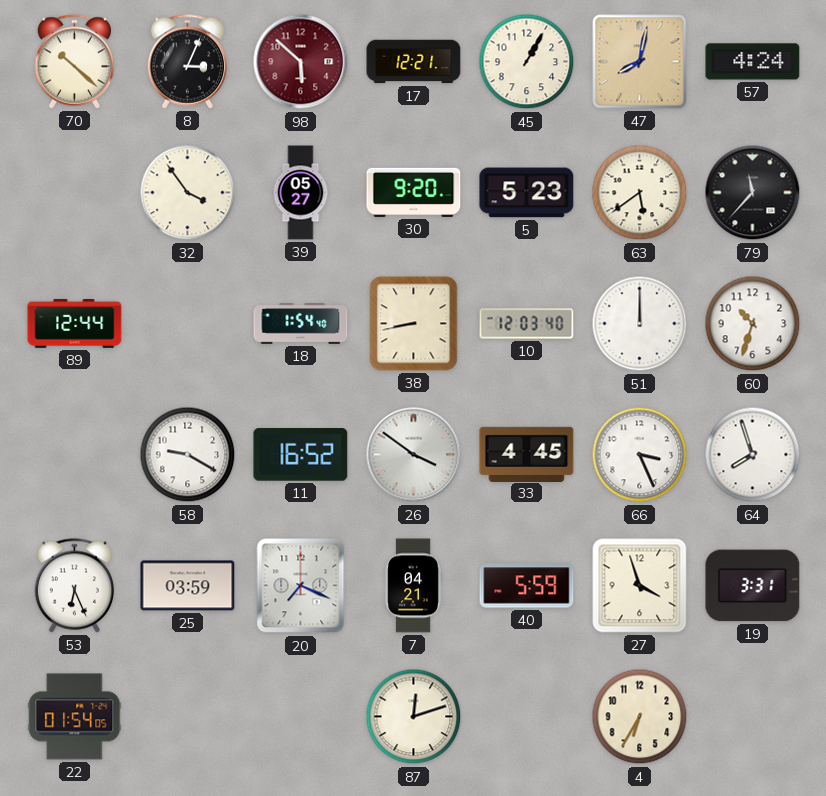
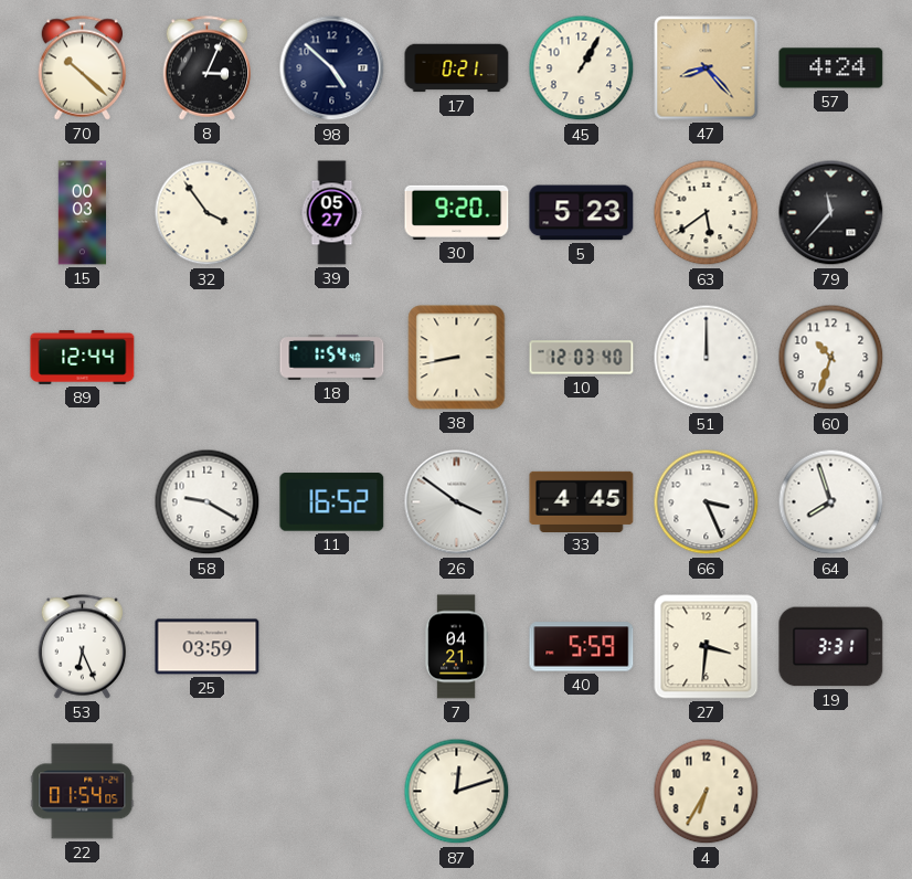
98: 5:52 -> 4:52 (332, 68)
98 dial: burgundy -> navy (332, 68)
17: 12:21 -> 0:21 (457, 68)
47: 8:02 -> 8:23 (707, 68)
15: none -> 00:03 (83, 213)
20: 7:19 -> none (301, 586)
27: 3:57 -> 3:31 (707, 647)
